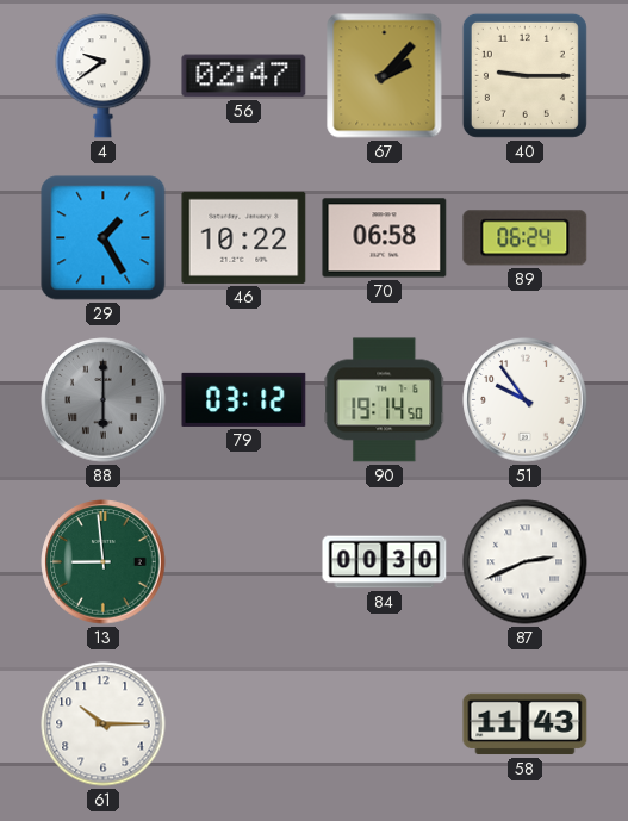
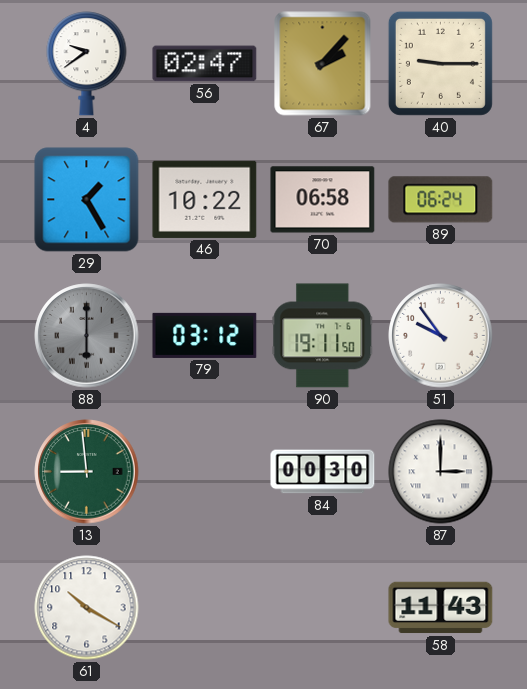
90: 19:14 -> 19:11 (323, 336)
87: 2:41 -> 3:00 (441, 472)
61: 10:15 -> 10:20 (87, 608)
